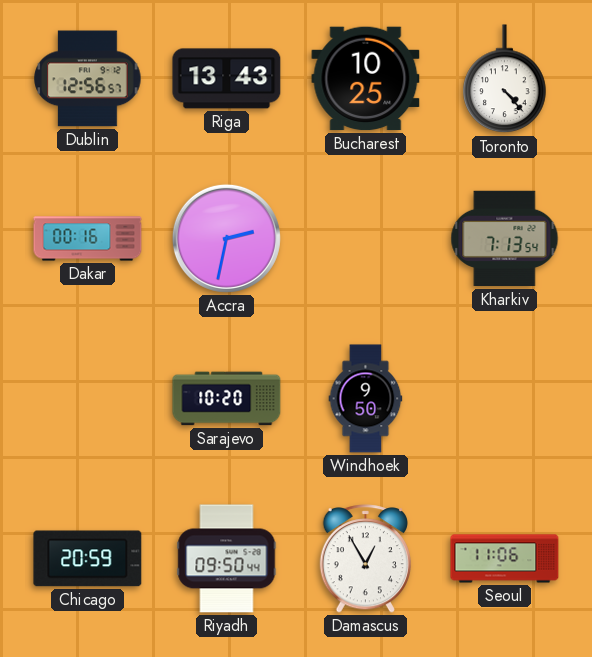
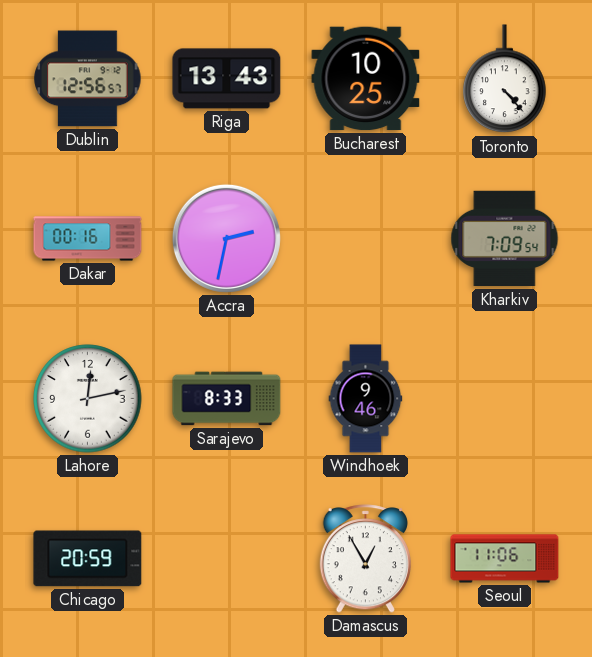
Kharkiv: 7:13 -> 7:09 (505, 239)
Lahore: none -> 12:13 (88, 399)
Sarajevo: 10:20 -> 8:33 (227, 399)
Windhoek: 9:50 -> 9:46 (366, 399)
Riyadh: 09:50 -> none (227, 559)
